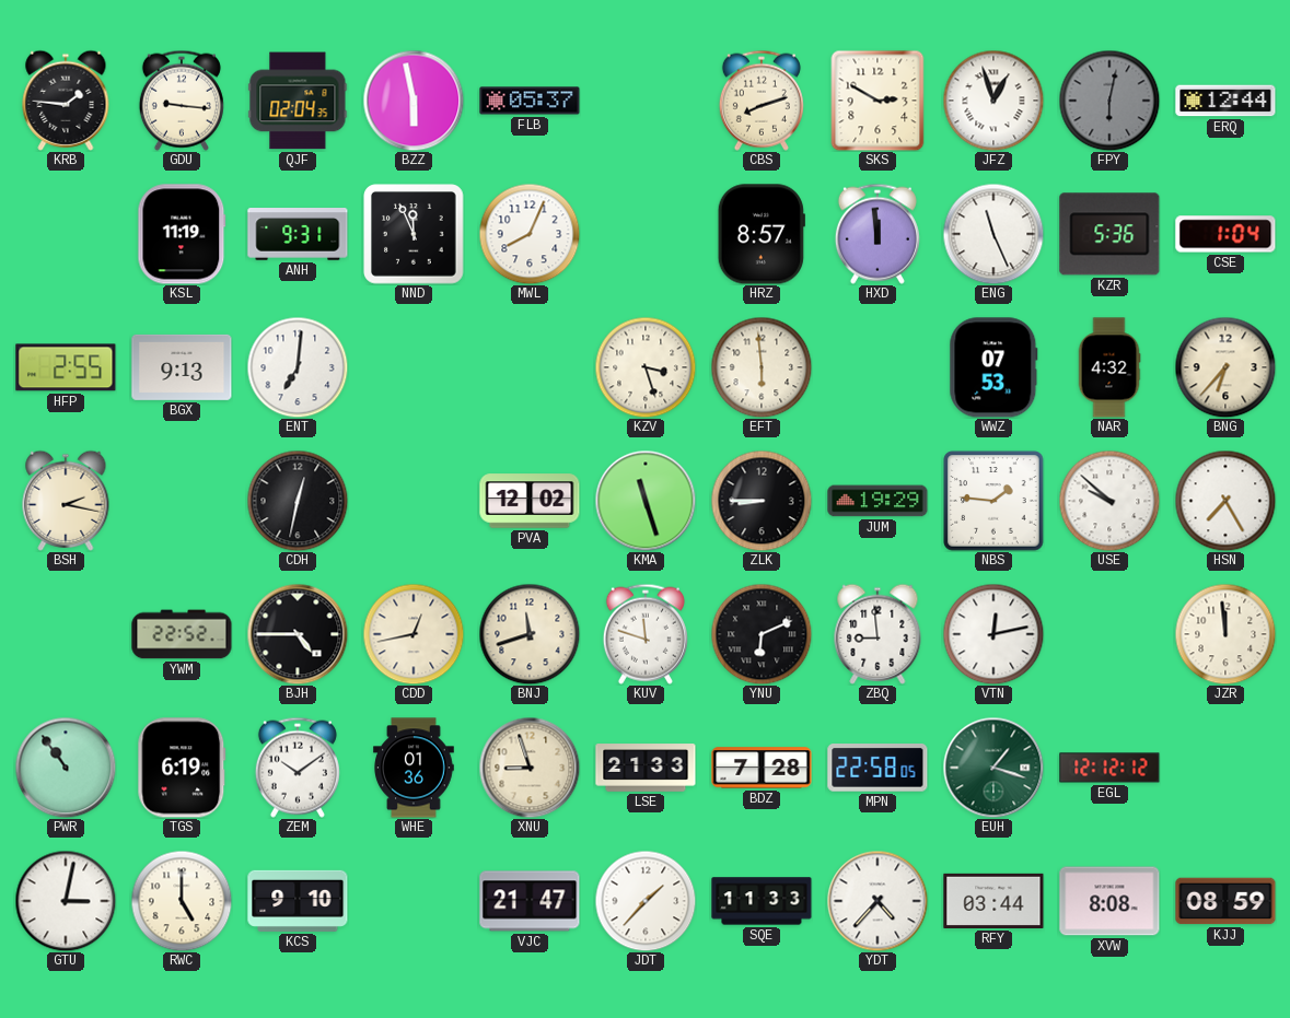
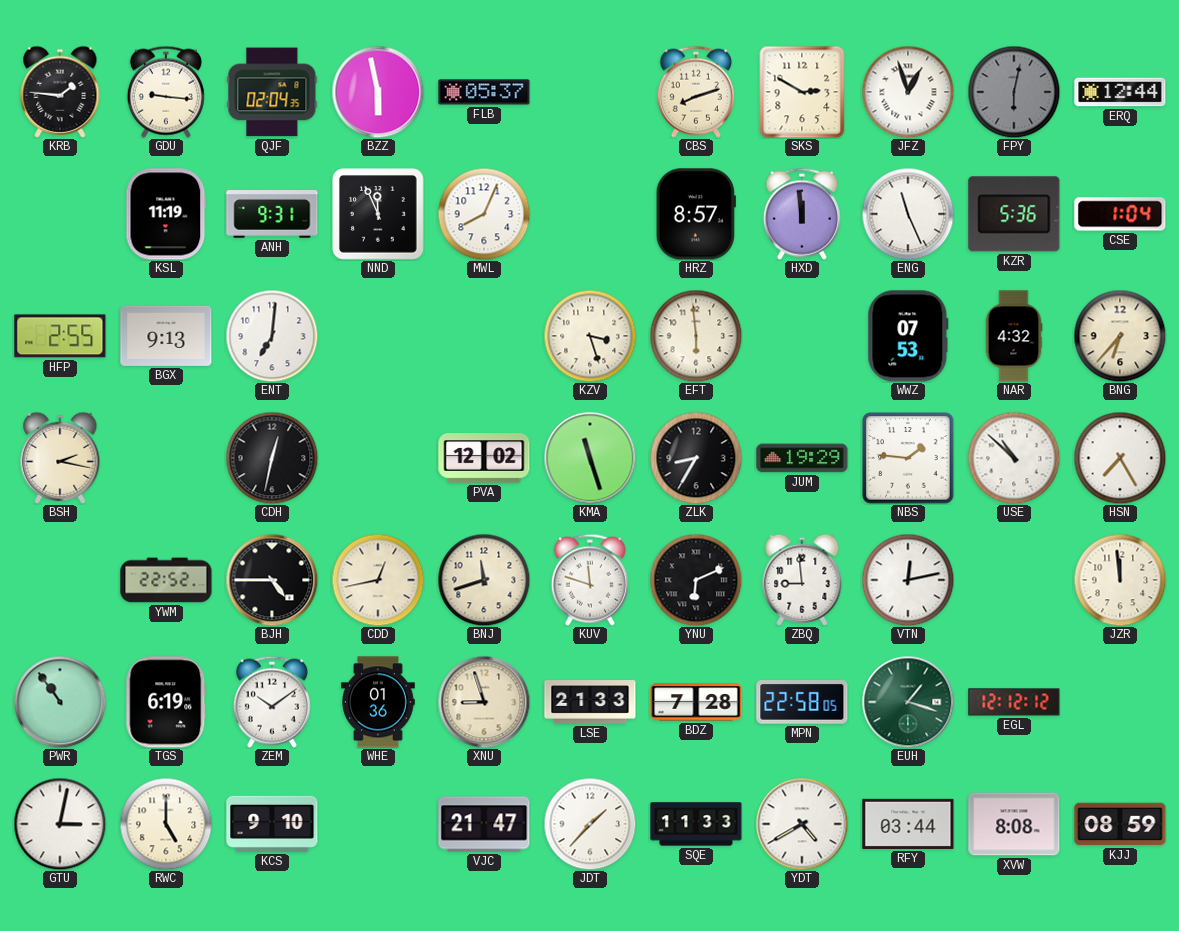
ZLK: 8:45 -> 8:35 (696, 458)
USE: 9:52 -> 10:52 (1014, 458)
YDT: 4:37 -> 4:40 (802, 824)
